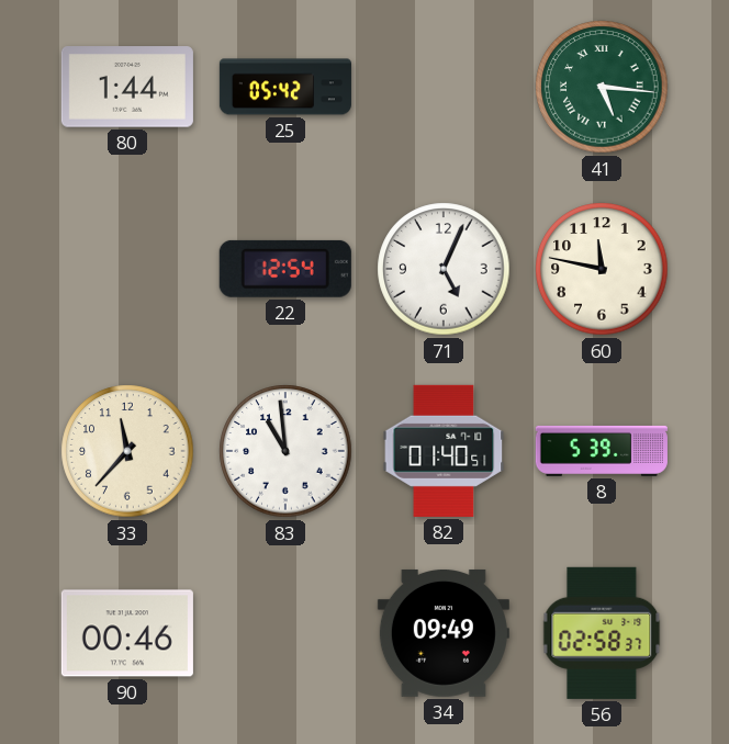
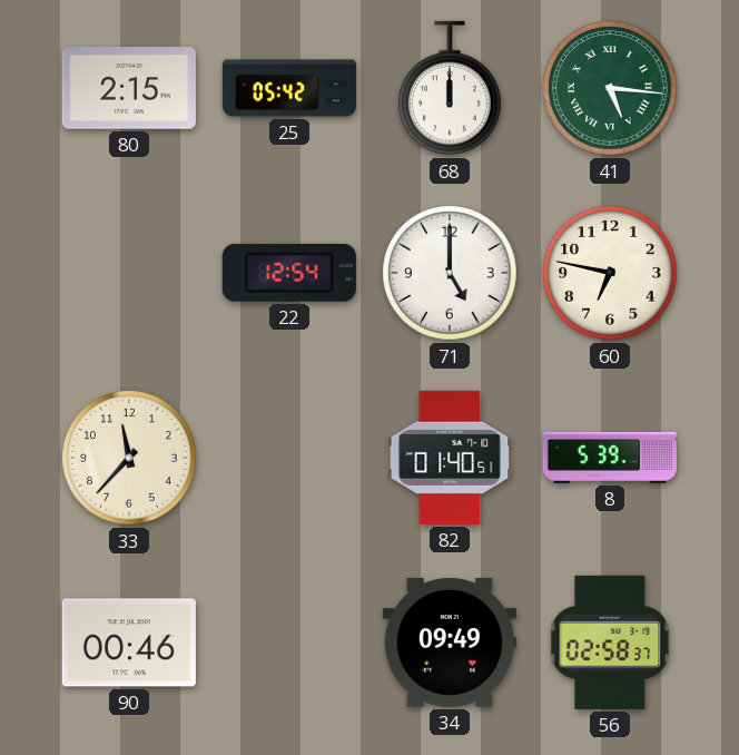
80: 1:44 -> 2:15 (129, 88)
68: none -> 12:00 (450, 88)
71: 5:04 -> 5:00 (450, 273)
60: 11:47 -> 6:47 (610, 273)
83: 10:59 -> none (285, 451)
